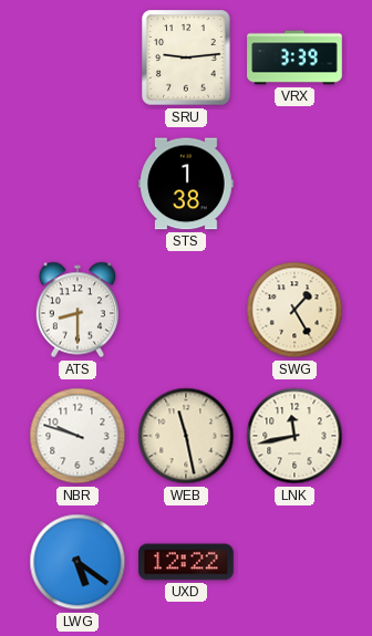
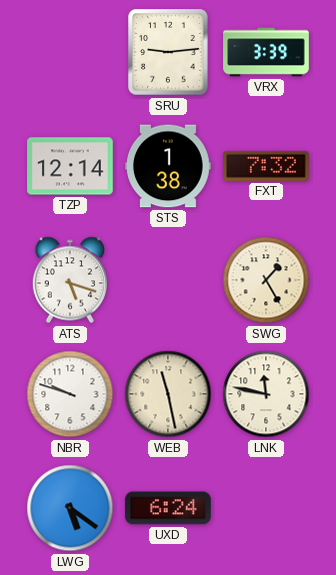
TZP: none -> 12:14 (70, 166)
FXT: none -> 7:32 (267, 166)
ATS: 8:30 -> 5:18 (69, 280)
LNK: 11:43 -> 11:47 (266, 394)
UXD: 12:22 -> 6:24 (168, 508)
